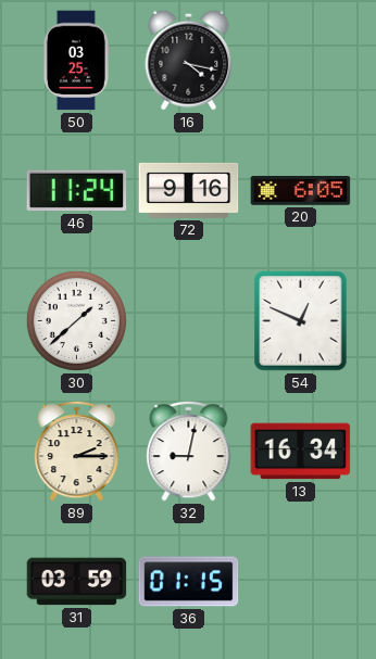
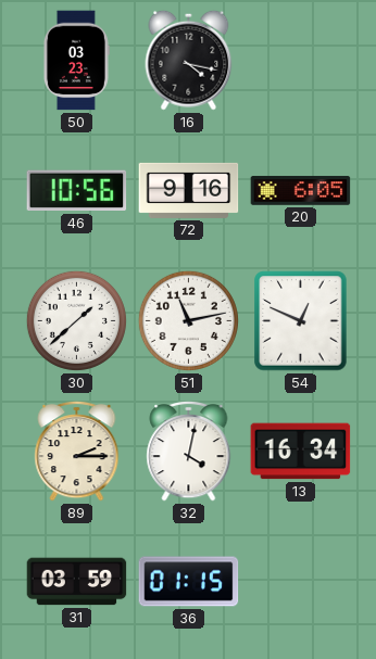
50: 03:25 -> 03:23 (76, 61)
46: 11:24 -> 10:56 (77, 191)
51: none -> 11:13 (188, 320)
32: 9:02 -> 4:02 (189, 451)
